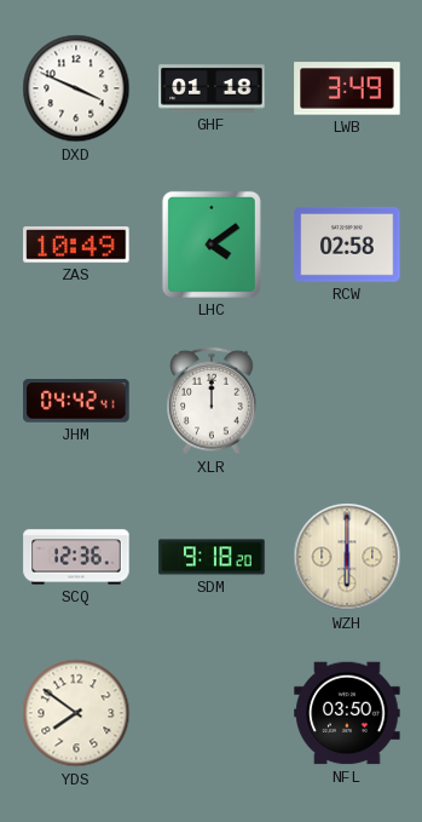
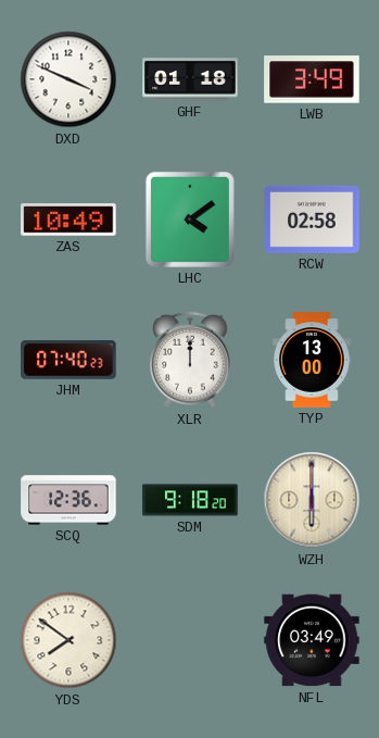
JHM: 04:42 -> 07:40 (68, 360)
TYP: none -> 13:00 (312, 360)
NFL: 03:50 -> 03:49 (312, 640)
